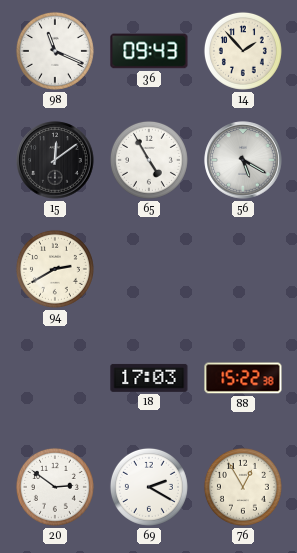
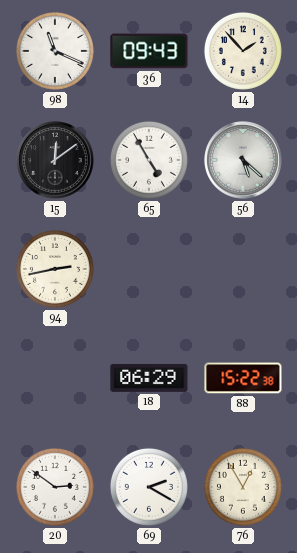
56: 5:20 -> 5:22 (243, 160)
94: 2:40 -> 2:43 (55, 269)
18: 17:03 -> 06:29 (149, 378)
